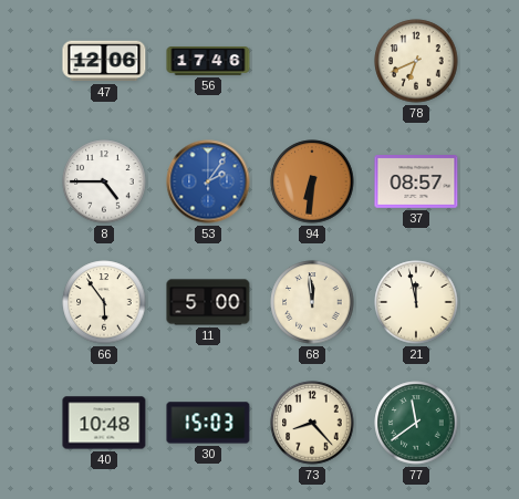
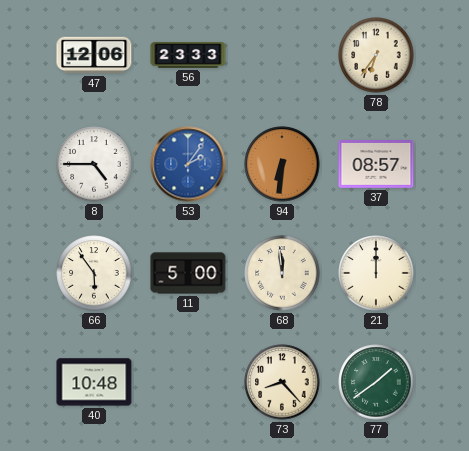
56: 17:46 -> 23:33 (188, 56)
78: 6:41 -> 6:36 (376, 55)
21: 11:58 -> 12:00 (376, 273)
30: 15:03 -> none (208, 423)
77: 11:39 -> 1:39 (376, 382)
